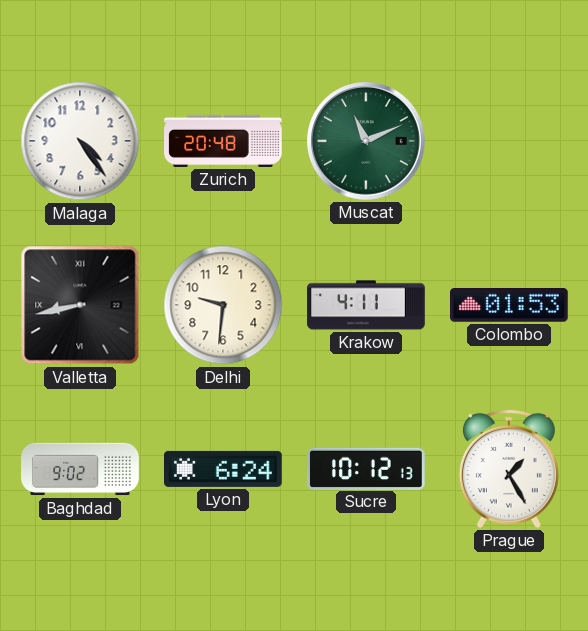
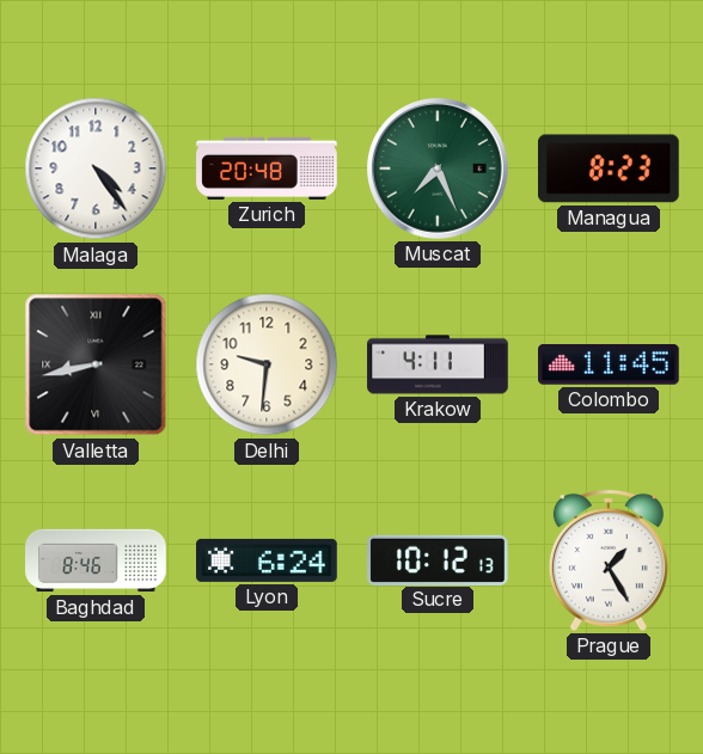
Muscat: 11:11 -> 7:26 (439, 170)
Managua: none -> 8:23 (609, 168)
Colombo: 01:53 -> 11:45 (610, 366)
Baghdad: 9:02 -> 8:46 (96, 560)
